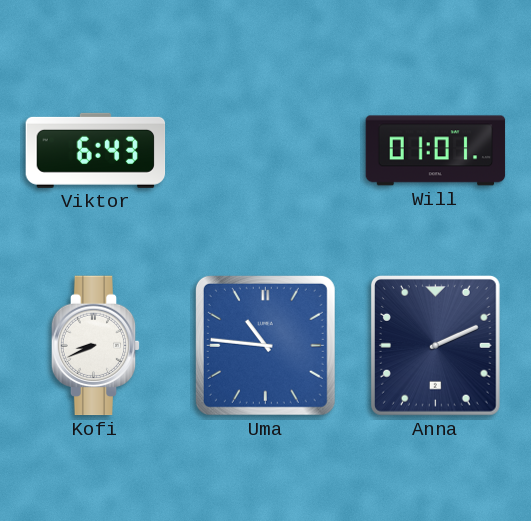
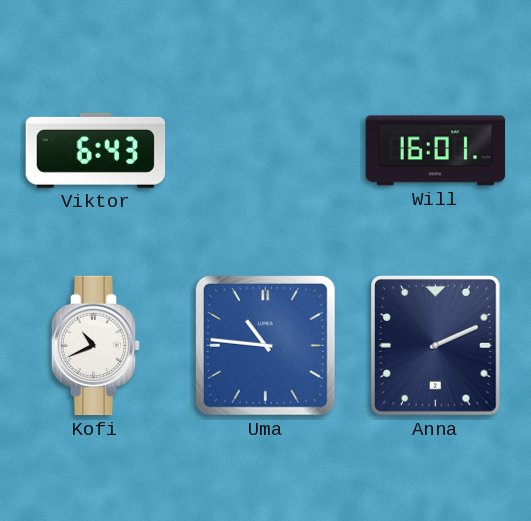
Will: 01:01 -> 16:01 (436, 151)
Kofi: 8:41 -> 10:41 (96, 346)
